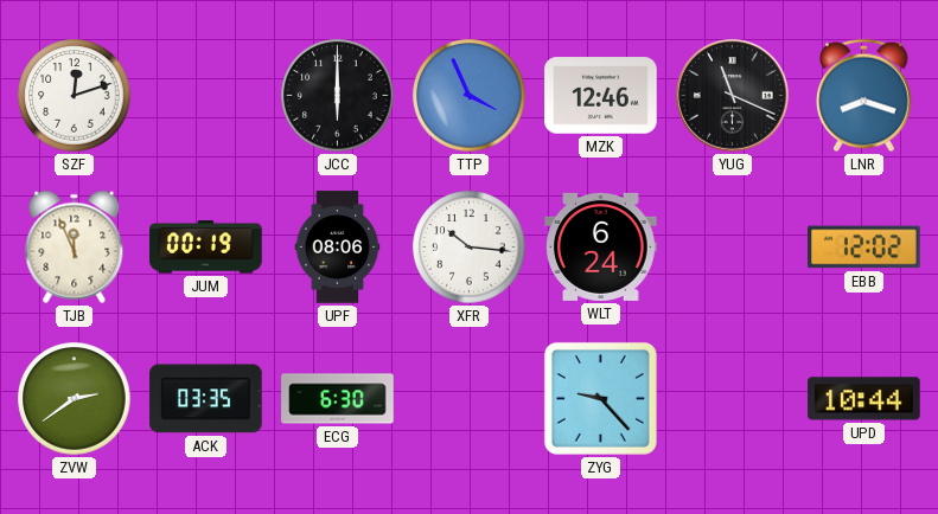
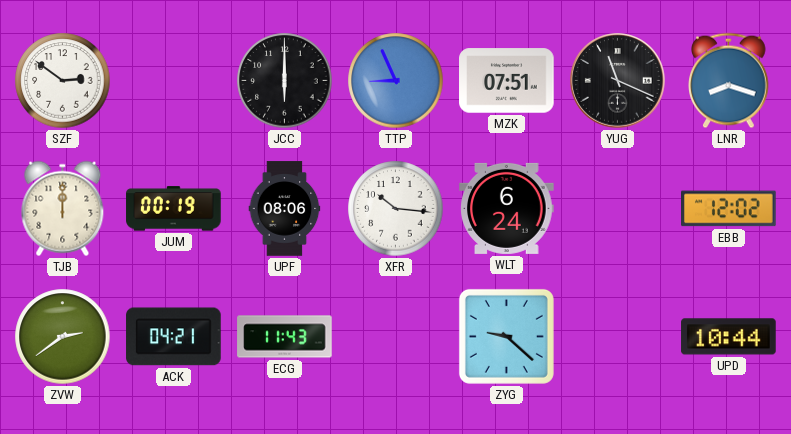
SZF: 12:12 -> 2:51 (63, 81)
TTP: 3:56 -> 8:56 (396, 81)
MZK: 12:46 -> 07:51 (507, 81)
TJB: 11:56 -> 12:00 (63, 209)
ACK: 03:35 -> 04:21 (174, 337)
ECG: 6:30 -> 11:43 (285, 337)
ZYG: 9:23 -> 9:22 (506, 336)
